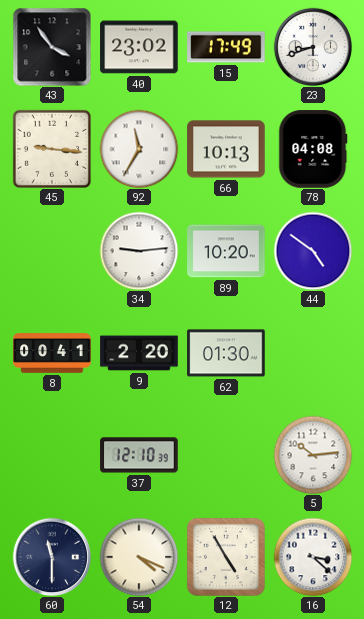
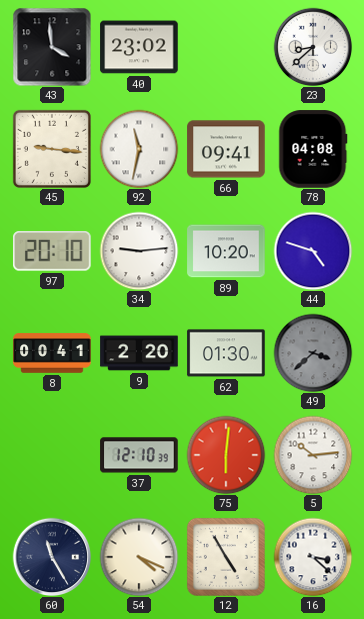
43: 3:54 -> 3:59 (52, 47)
15: 17:49 -> none (226, 47)
23: 8:42 -> 8:38 (313, 47)
92: 11:35 -> 11:32 (139, 149)
66: 10:13 -> 09:41 (226, 149)
97: none -> 20:10 (53, 251)
44: 4:51 -> 4:48 (313, 251)
49: none -> 3:38 (313, 353)
75: none -> 6:01 (226, 455)
60: 11:30 -> 11:25 (52, 557)
